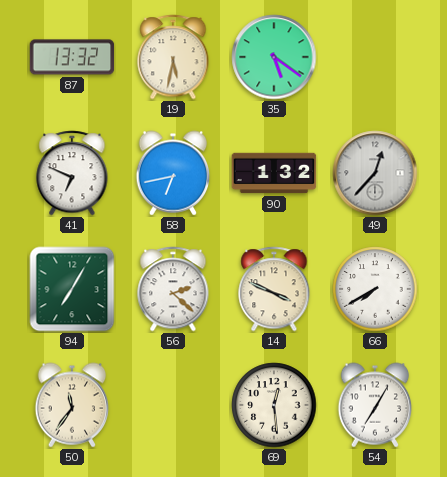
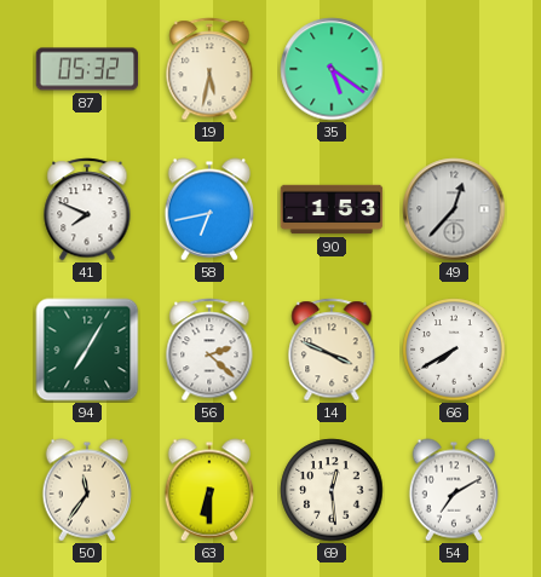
87: 13:32 -> 05:32 (87, 69)
41: 6:49 -> 7:49 (87, 209)
90: 1:32 -> 1:53 (332, 209)
63: none -> 6:30 (209, 490)
54: 7:05 -> 7:10 (454, 490)
